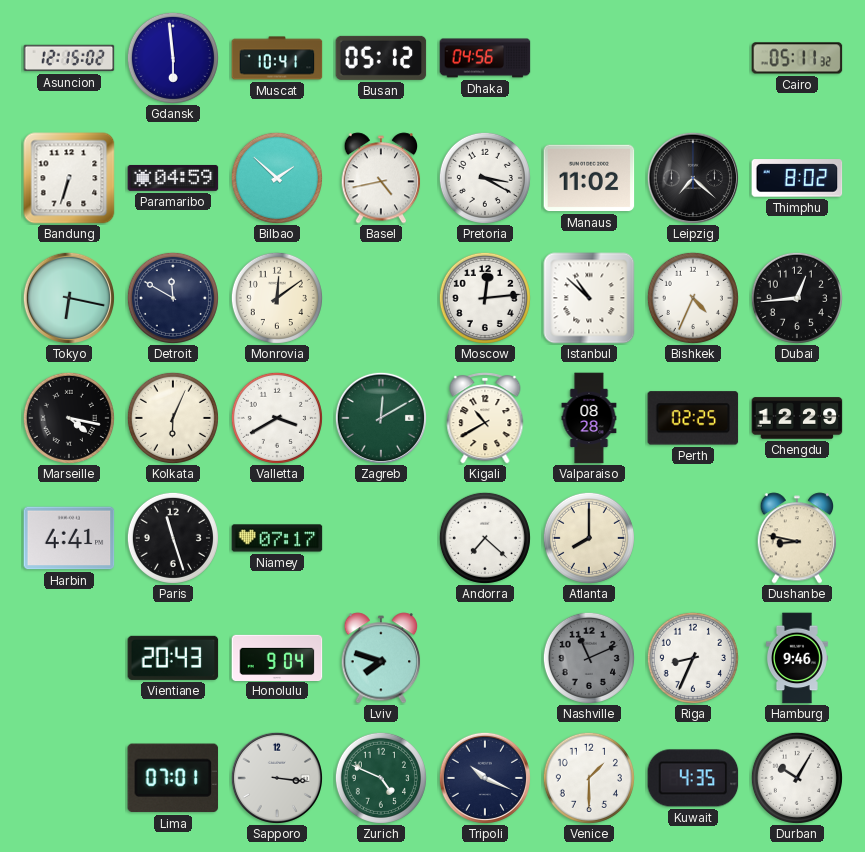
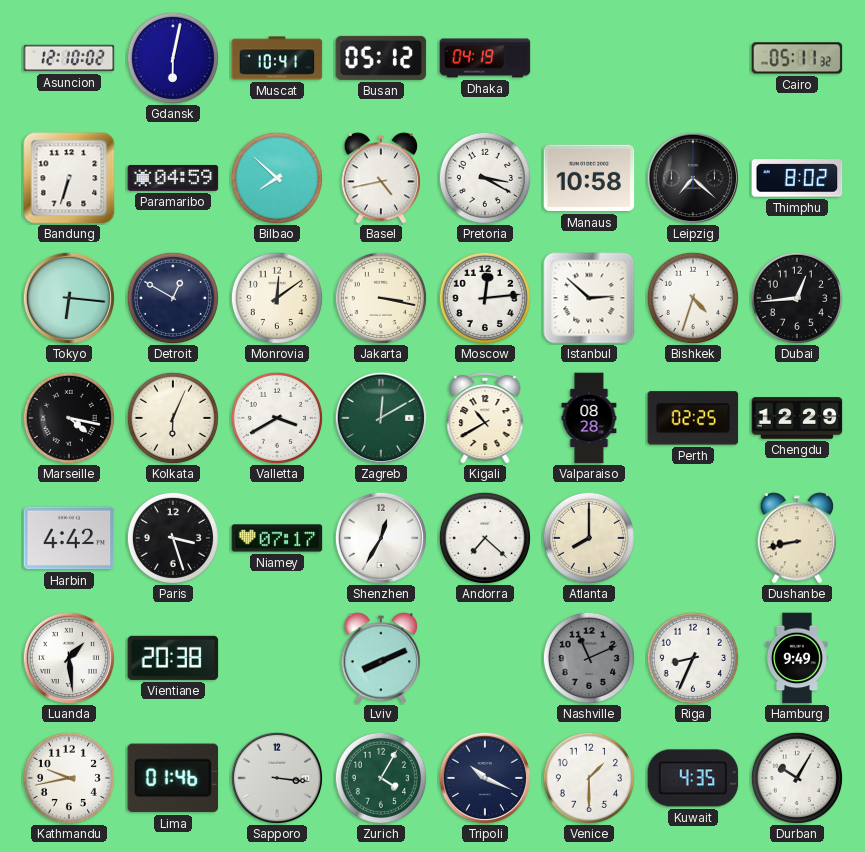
Asuncion: 12:15 -> 12:10 (69, 58)
Gdansk: 5:59 -> 6:02 (173, 58)
Dhaka: 04:56 -> 04:19 (485, 58)
Bilbao: 1:52 -> 7:52 (277, 178)
Manaus: 11:02 -> 10:58 (589, 178)
Tokyo: 6:17 -> 6:16 (69, 298)
Detroit: 11:50 -> 12:50 (173, 298)
Jakarta: none -> 3:17 (381, 298)
Istanbul: 10:52 -> 2:52 (589, 298)
Bishkek: 4:34 -> 4:33 (693, 298)
Harbin: 4:41 -> 4:42 (69, 538)
Paris: 11:27 -> 3:27 (173, 538)
Shenzhen: none -> 12:35 (381, 538)
Dushanbe: 8:47 -> 8:43 (797, 538)
Luanda: none -> 1:29 (69, 658)
Vientiane: 20:43 -> 20:38 (173, 658)
Honolulu: 9:04 -> none (277, 657)
Lviv: 7:48 -> 8:11 (381, 658)
Hamburg: 9:46 -> 9:49 (797, 658)
Kathmandu: none -> 9:43 (69, 778)
Lima: 07:01 -> 01:46 (173, 778)
Zurich: 4:49 -> 4:05 (381, 778)
